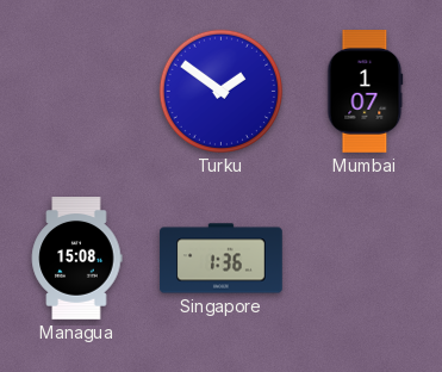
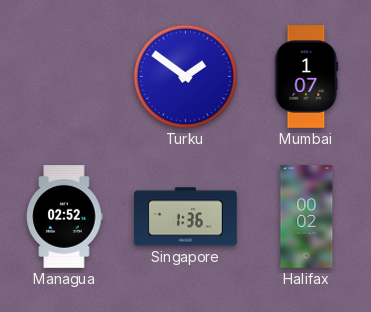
Managua: 15:08 -> 02:52 (64, 217)
Halifax: none -> 00:02 (307, 217)
